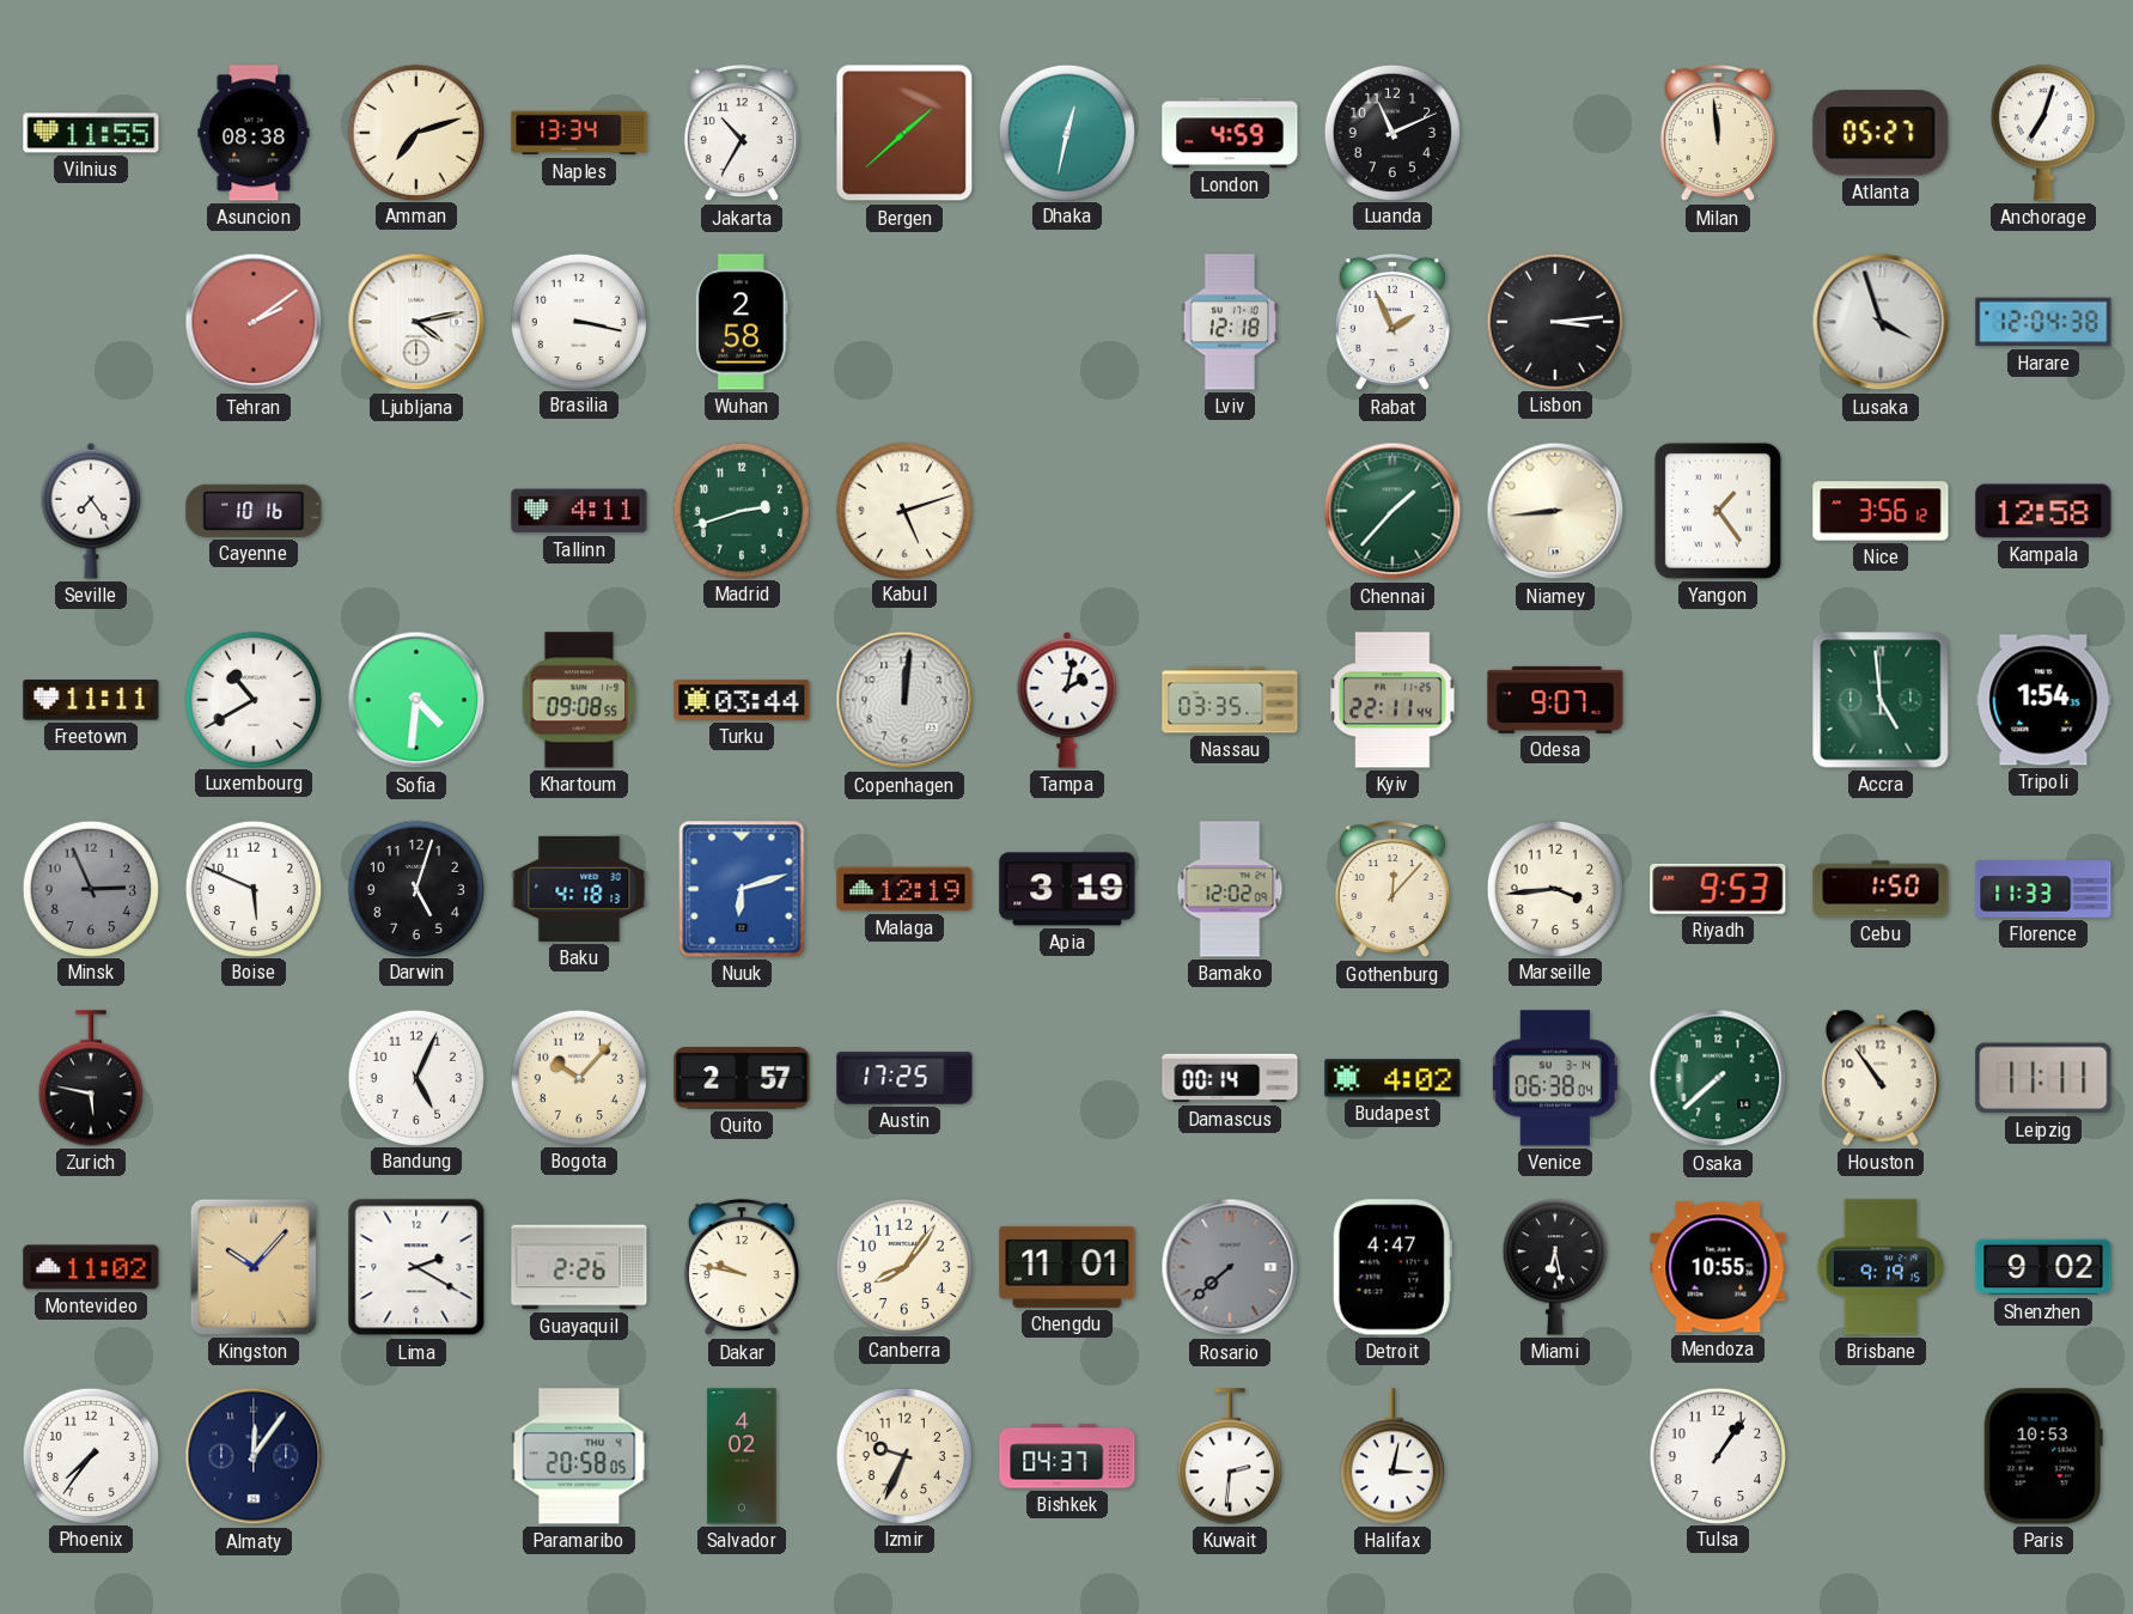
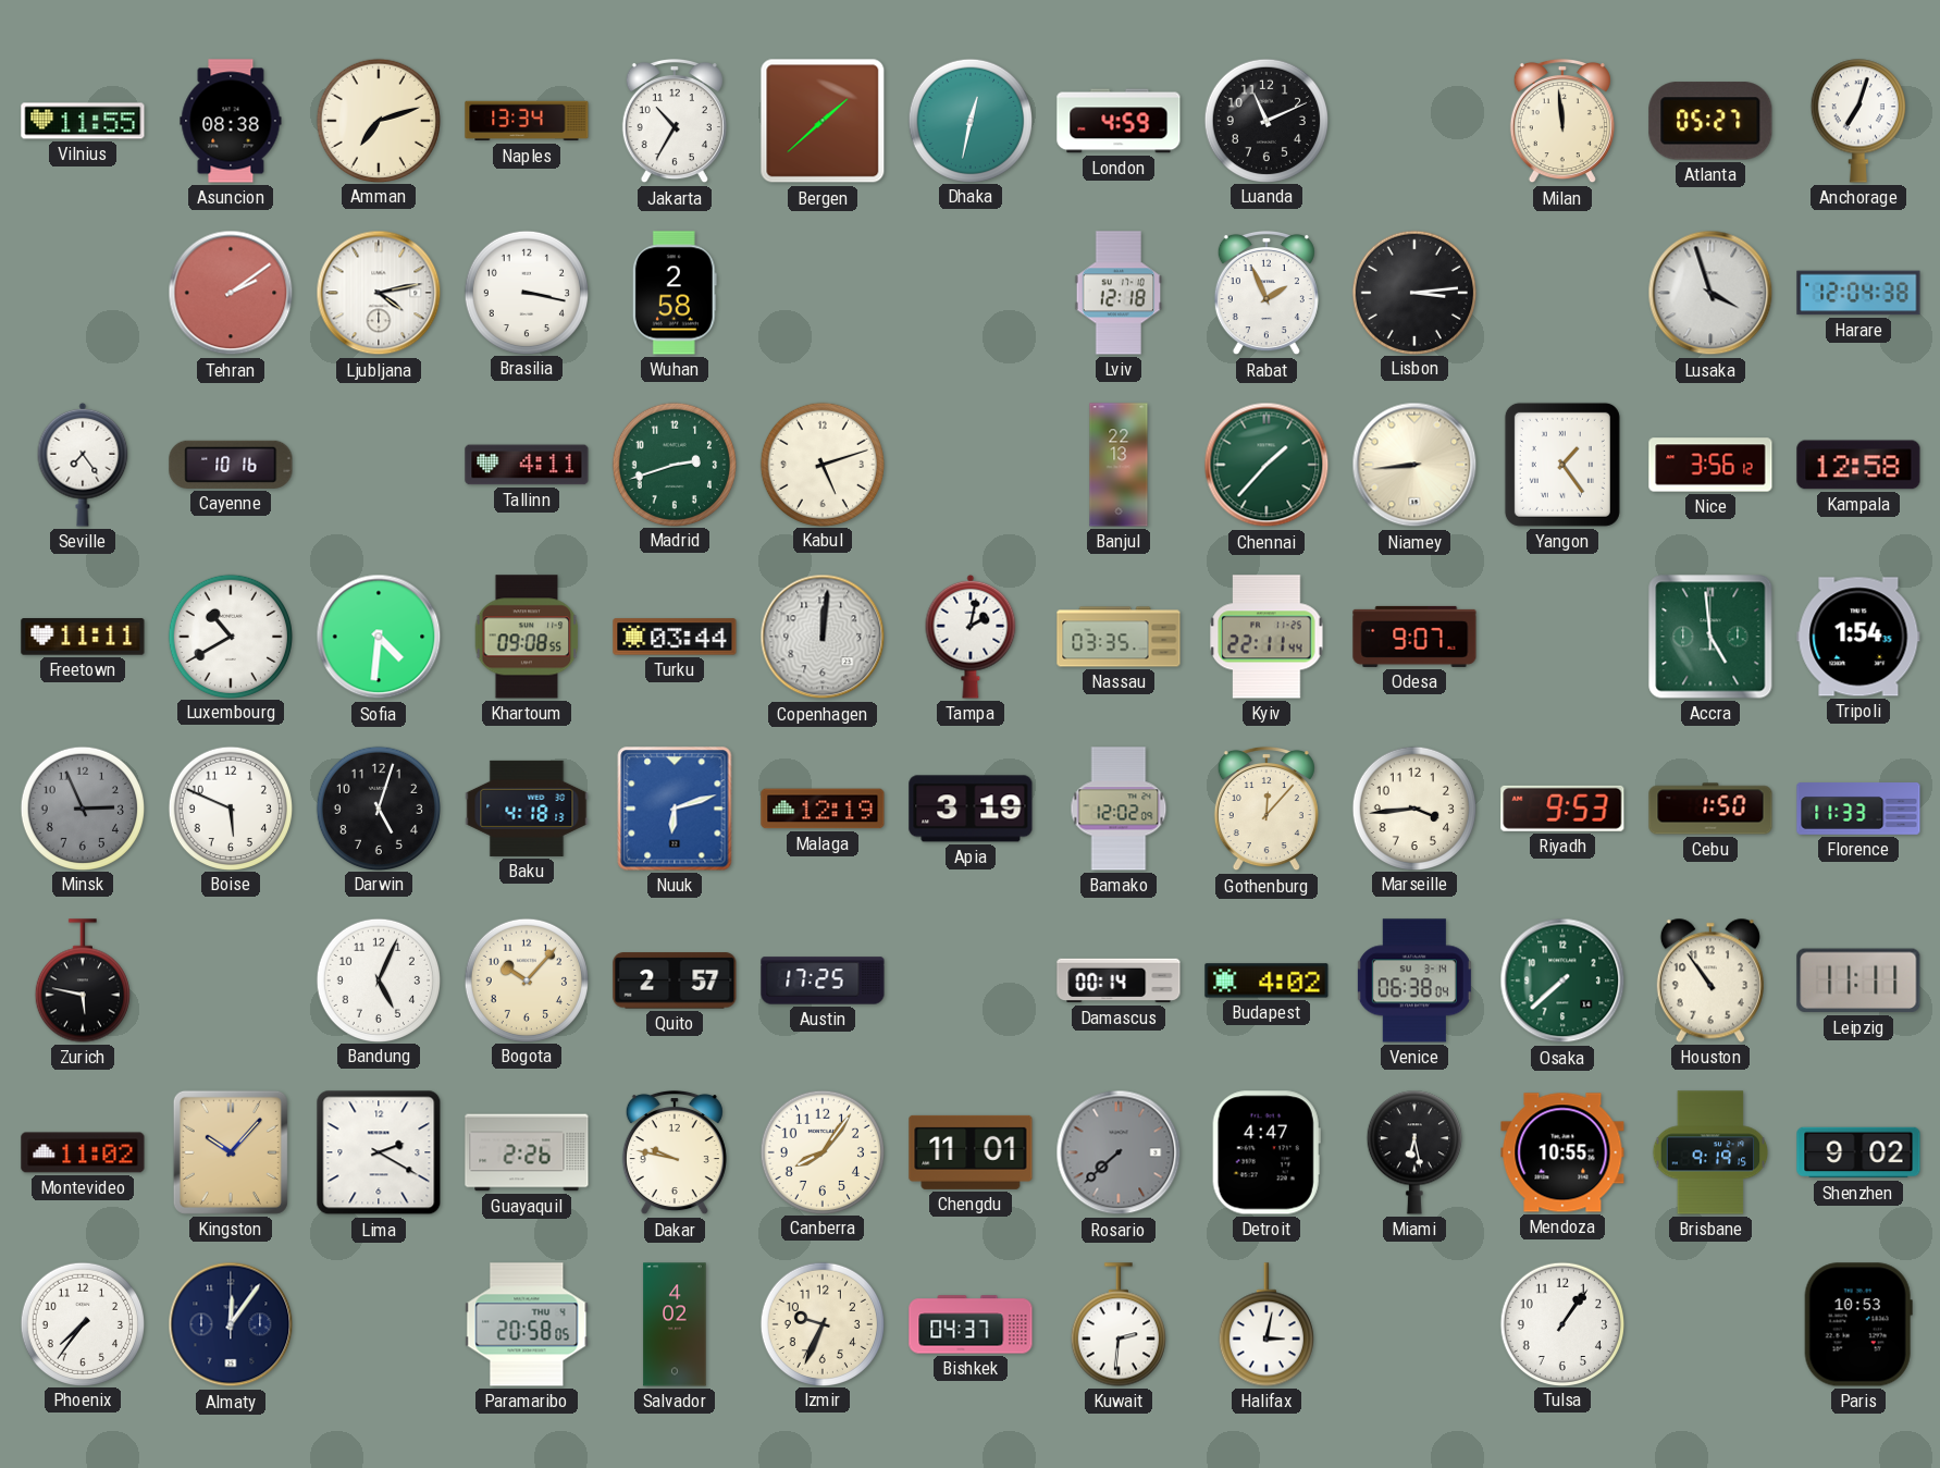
Banjul: none -> 22:13 (1119, 465)
